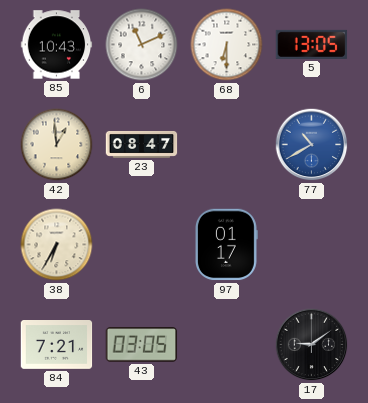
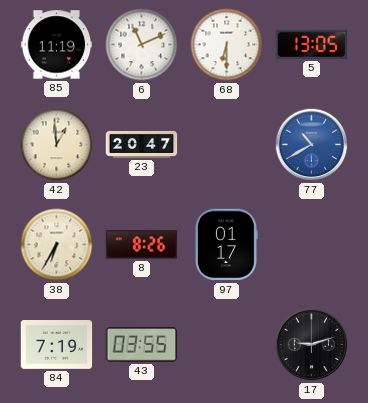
85: 10:43 -> 11:19 (57, 45)
23: 08:47 -> 20:47 (142, 144)
8: none -> 8:26 (142, 245)
84: 7:21 -> 7:19 (57, 345)
43: 03:05 -> 03:55 (142, 345)
17: 9:09 -> 9:12 (312, 345)
